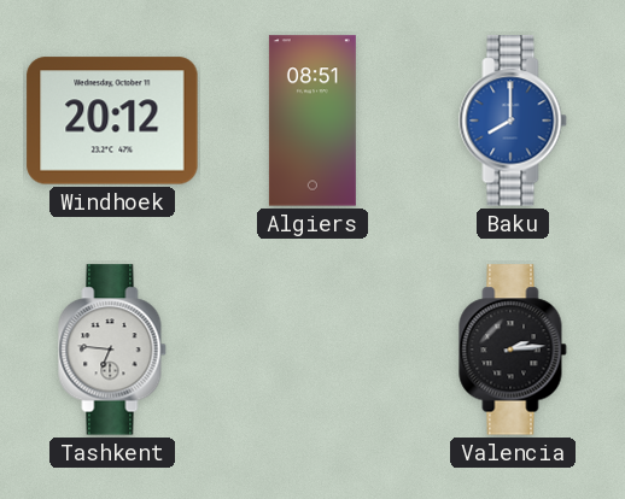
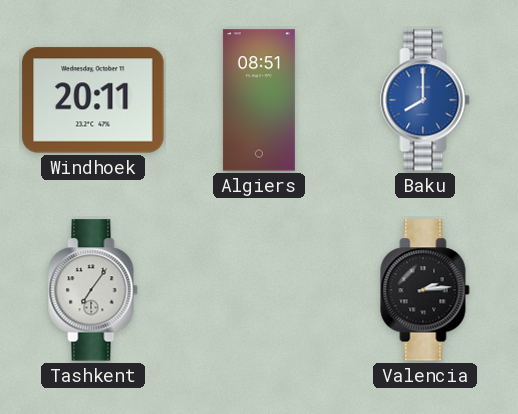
Windhoek: 20:12 -> 20:11 (93, 100)
Tashkent: 6:46 -> 7:06 (93, 290)
